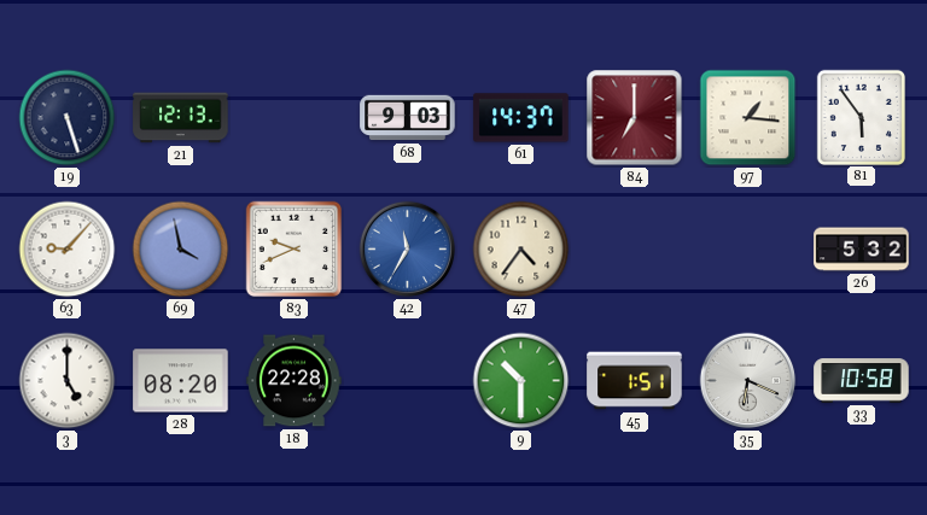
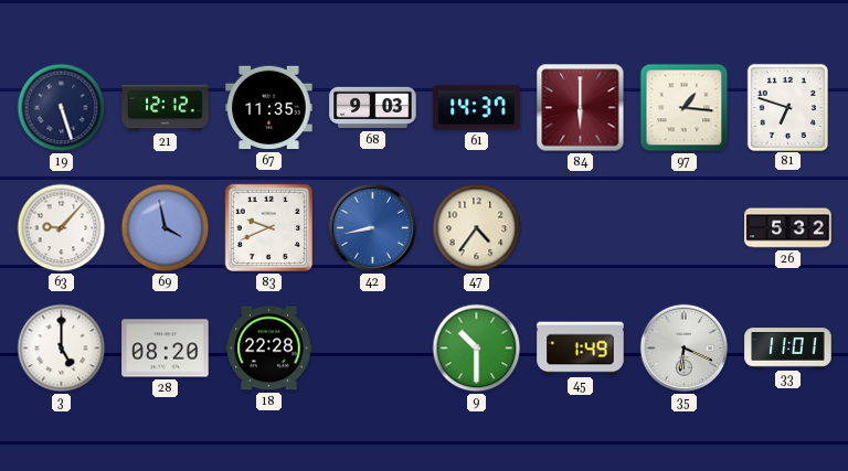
21: 12:13 -> 12:12 (166, 108)
67: none -> 11:35 (269, 108)
84: 7:00 -> 6:00 (581, 108)
81: 5:54 -> 6:48 (787, 107)
42: 11:35 -> 8:43 (373, 228)
45: 1:51 -> 1:49 (581, 349)
33: 10:58 -> 11:01 (788, 349)
